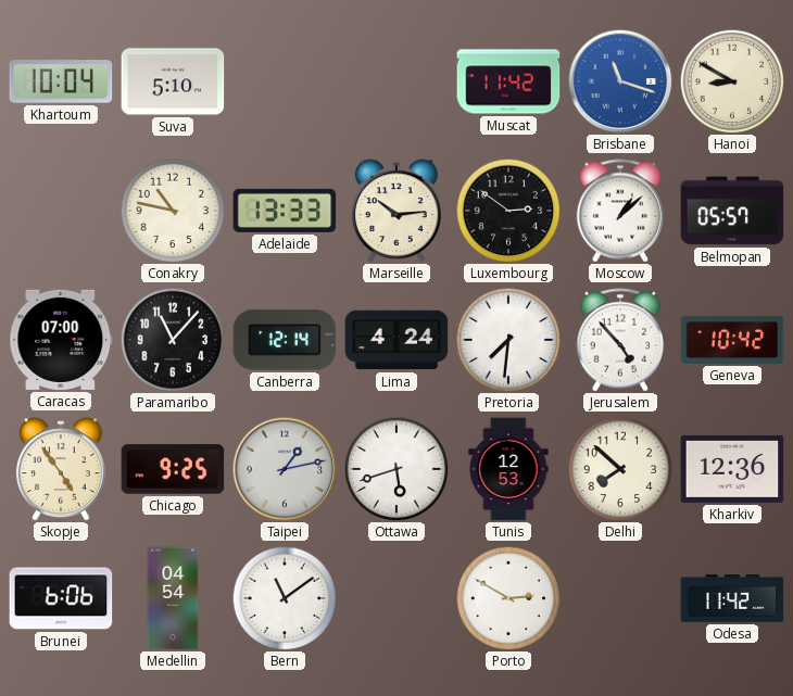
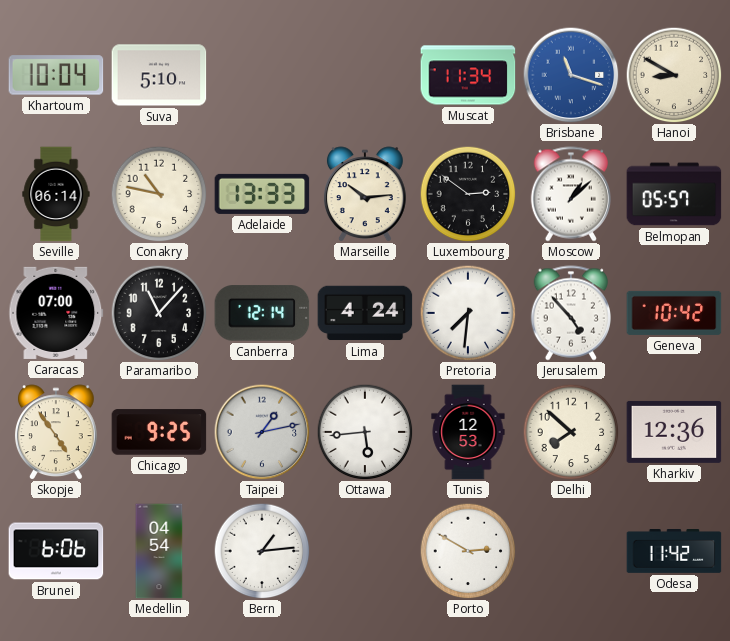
Muscat: 11:42 -> 11:34 (468, 75)
Seville: none -> 06:14 (56, 194)
Ottawa: 5:42 -> 5:44 (365, 432)
Bern: 11:09 -> 1:14 (262, 551)
